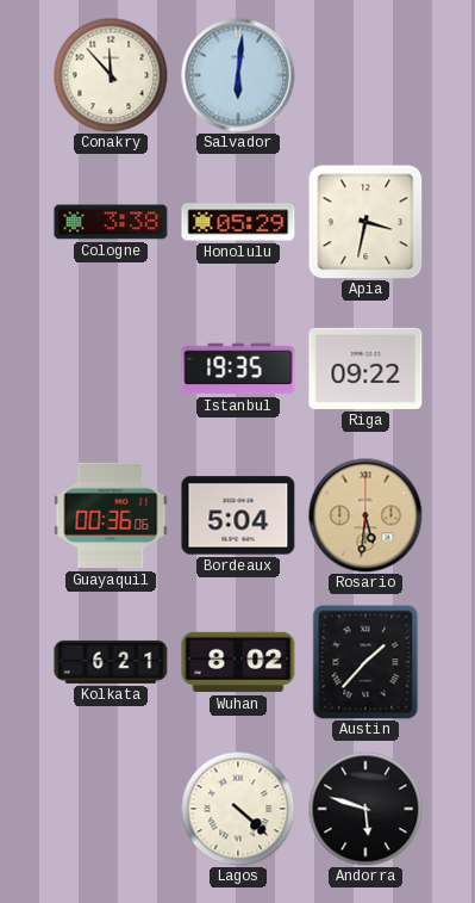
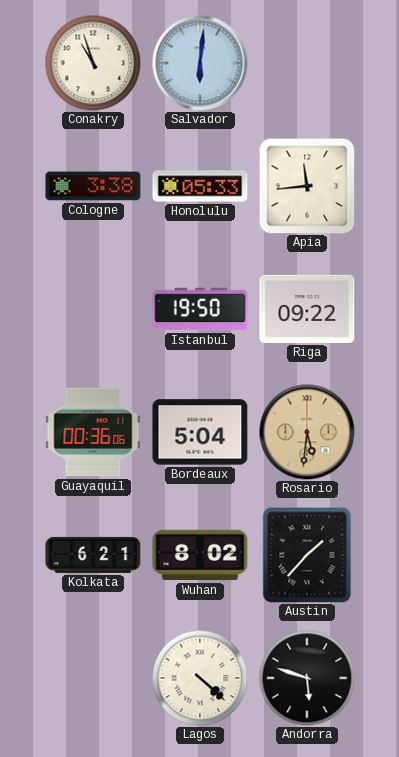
Conakry: 11:53 -> 10:57 (93, 63)
Honolulu: 05:29 -> 05:33 (200, 186)
Apia: 3:32 -> 11:44 (307, 186)
Istanbul: 19:35 -> 19:50 (200, 309)
